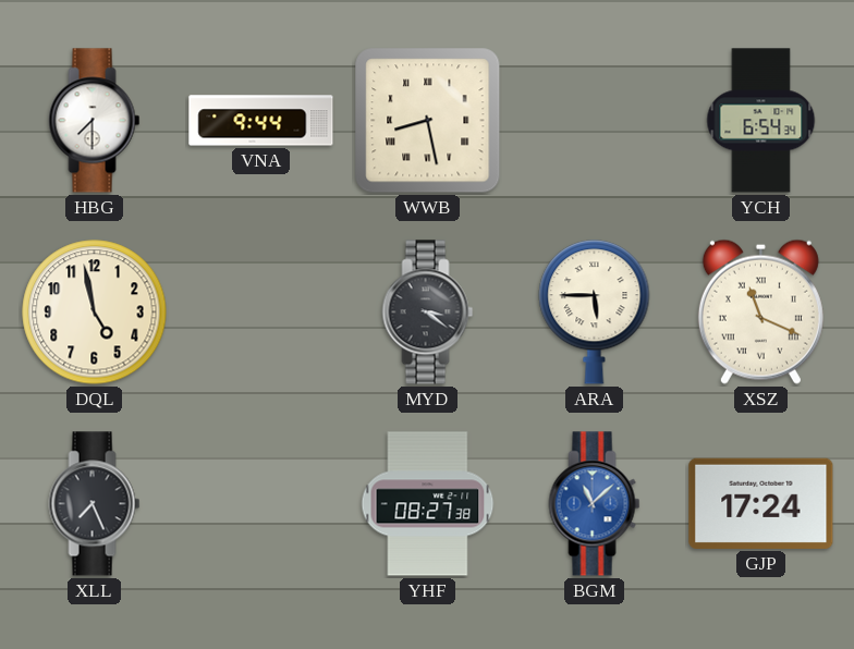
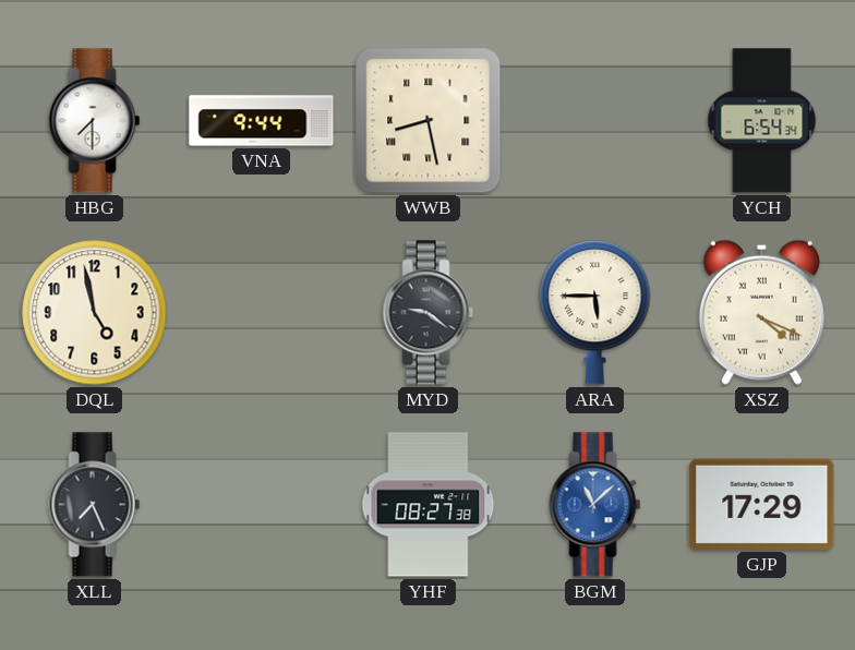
MYD: 3:21 -> 9:21 (429, 313)
XSZ: 11:19 -> 4:19 (761, 312)
GJP: 17:24 -> 17:29 (762, 504)
